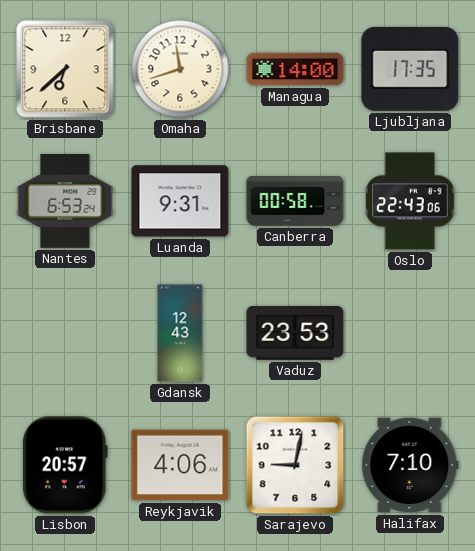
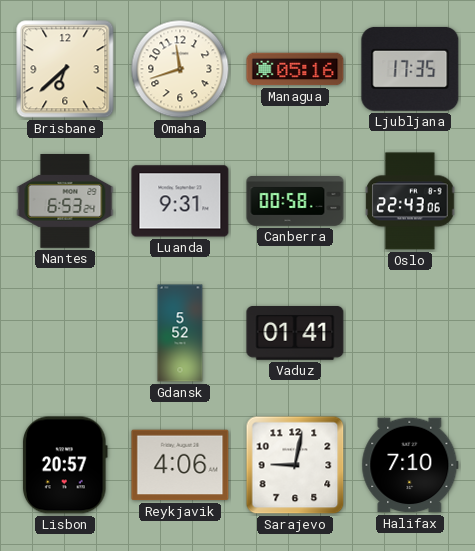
Managua: 14:00 -> 05:16 (295, 69)
Gdansk: 12:43 -> 5:52 (180, 333)
Vaduz: 23:53 -> 01:41 (295, 334)
